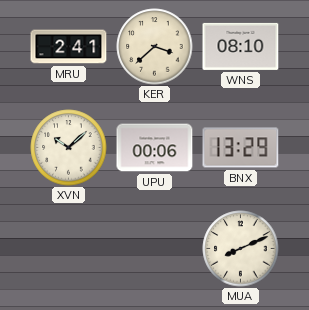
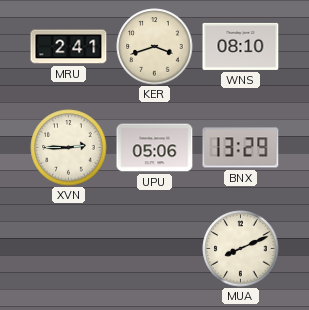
KER: 3:38 -> 3:42 (155, 47)
XVN: 10:08 -> 2:45 (69, 148)
UPU: 00:06 -> 05:06 (155, 148)
